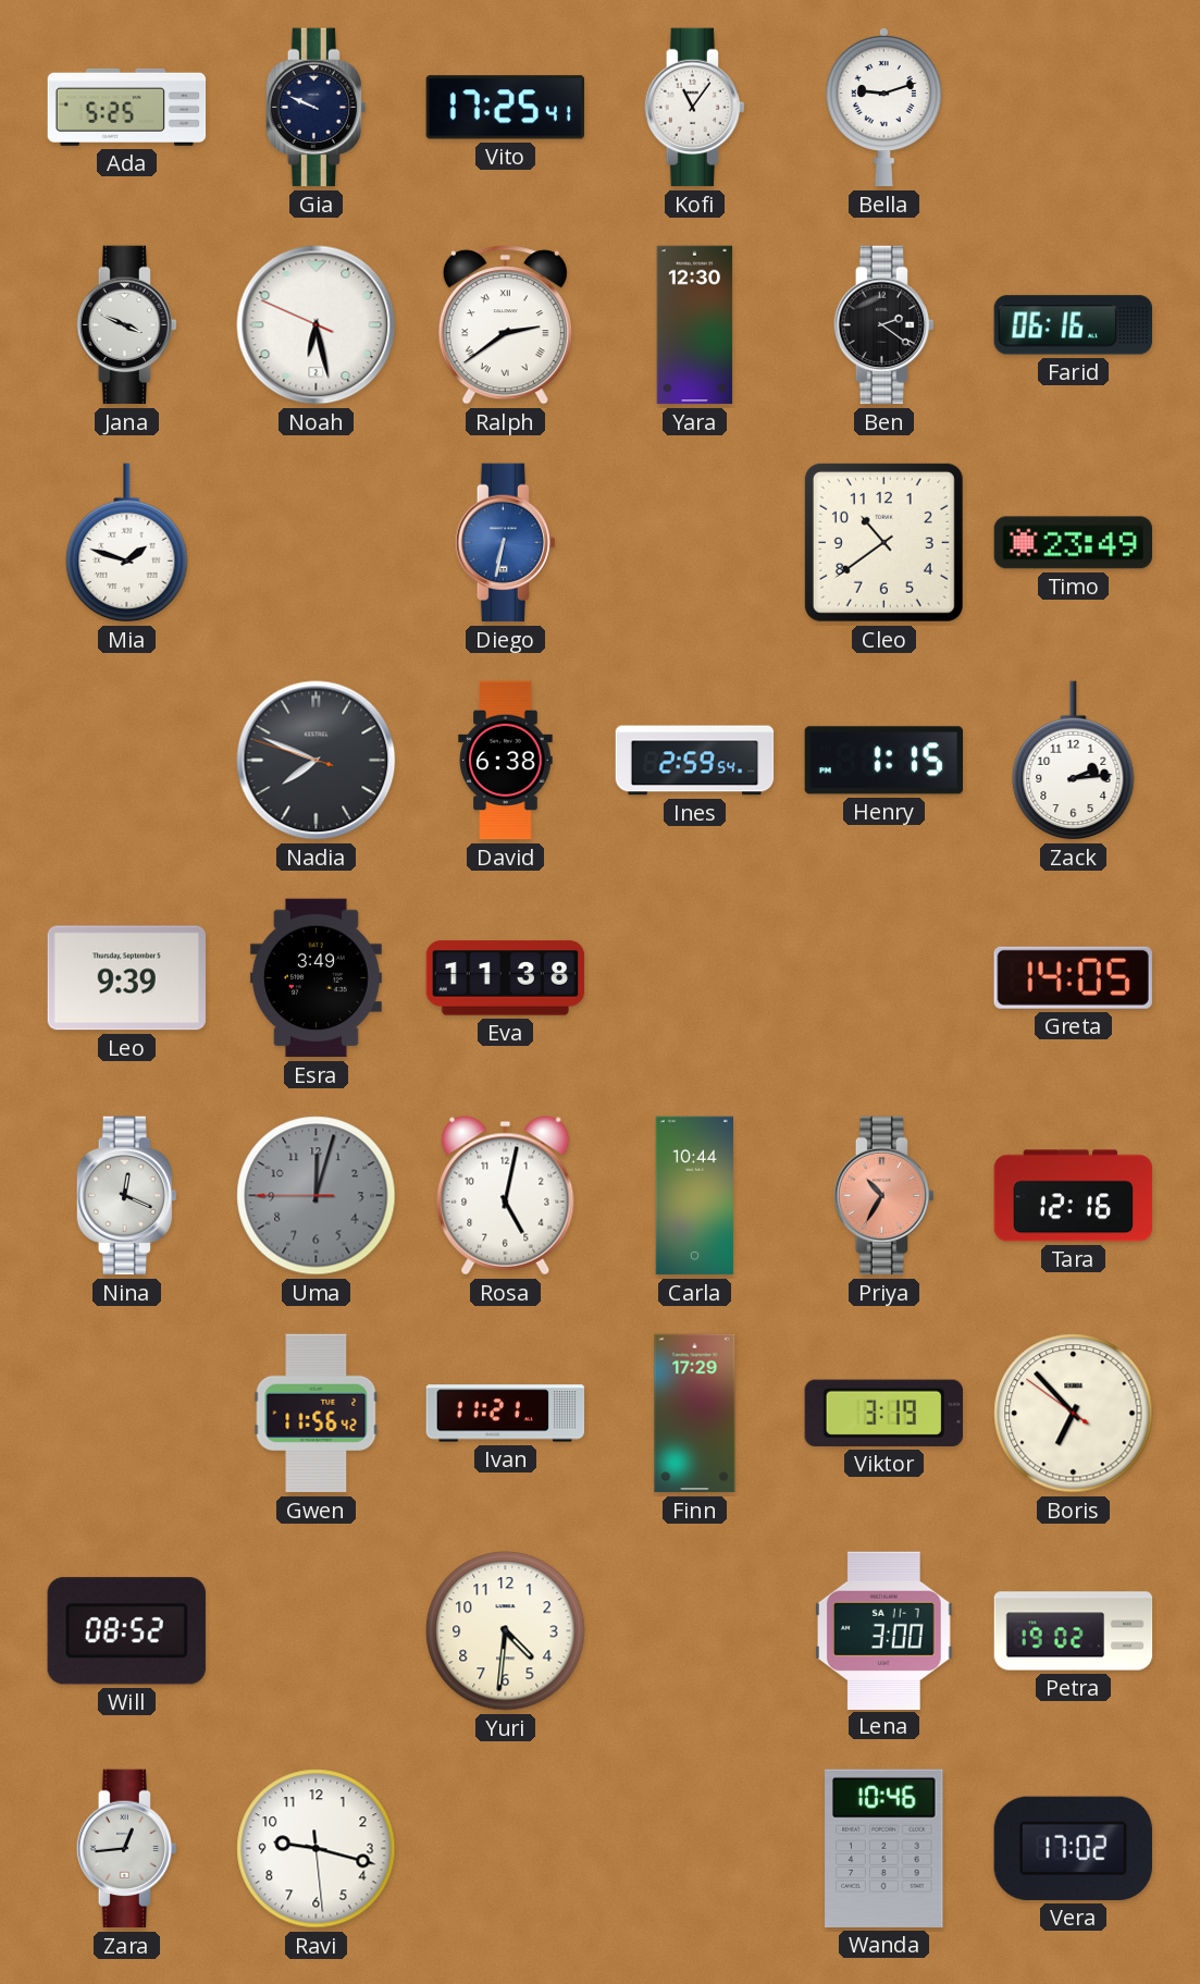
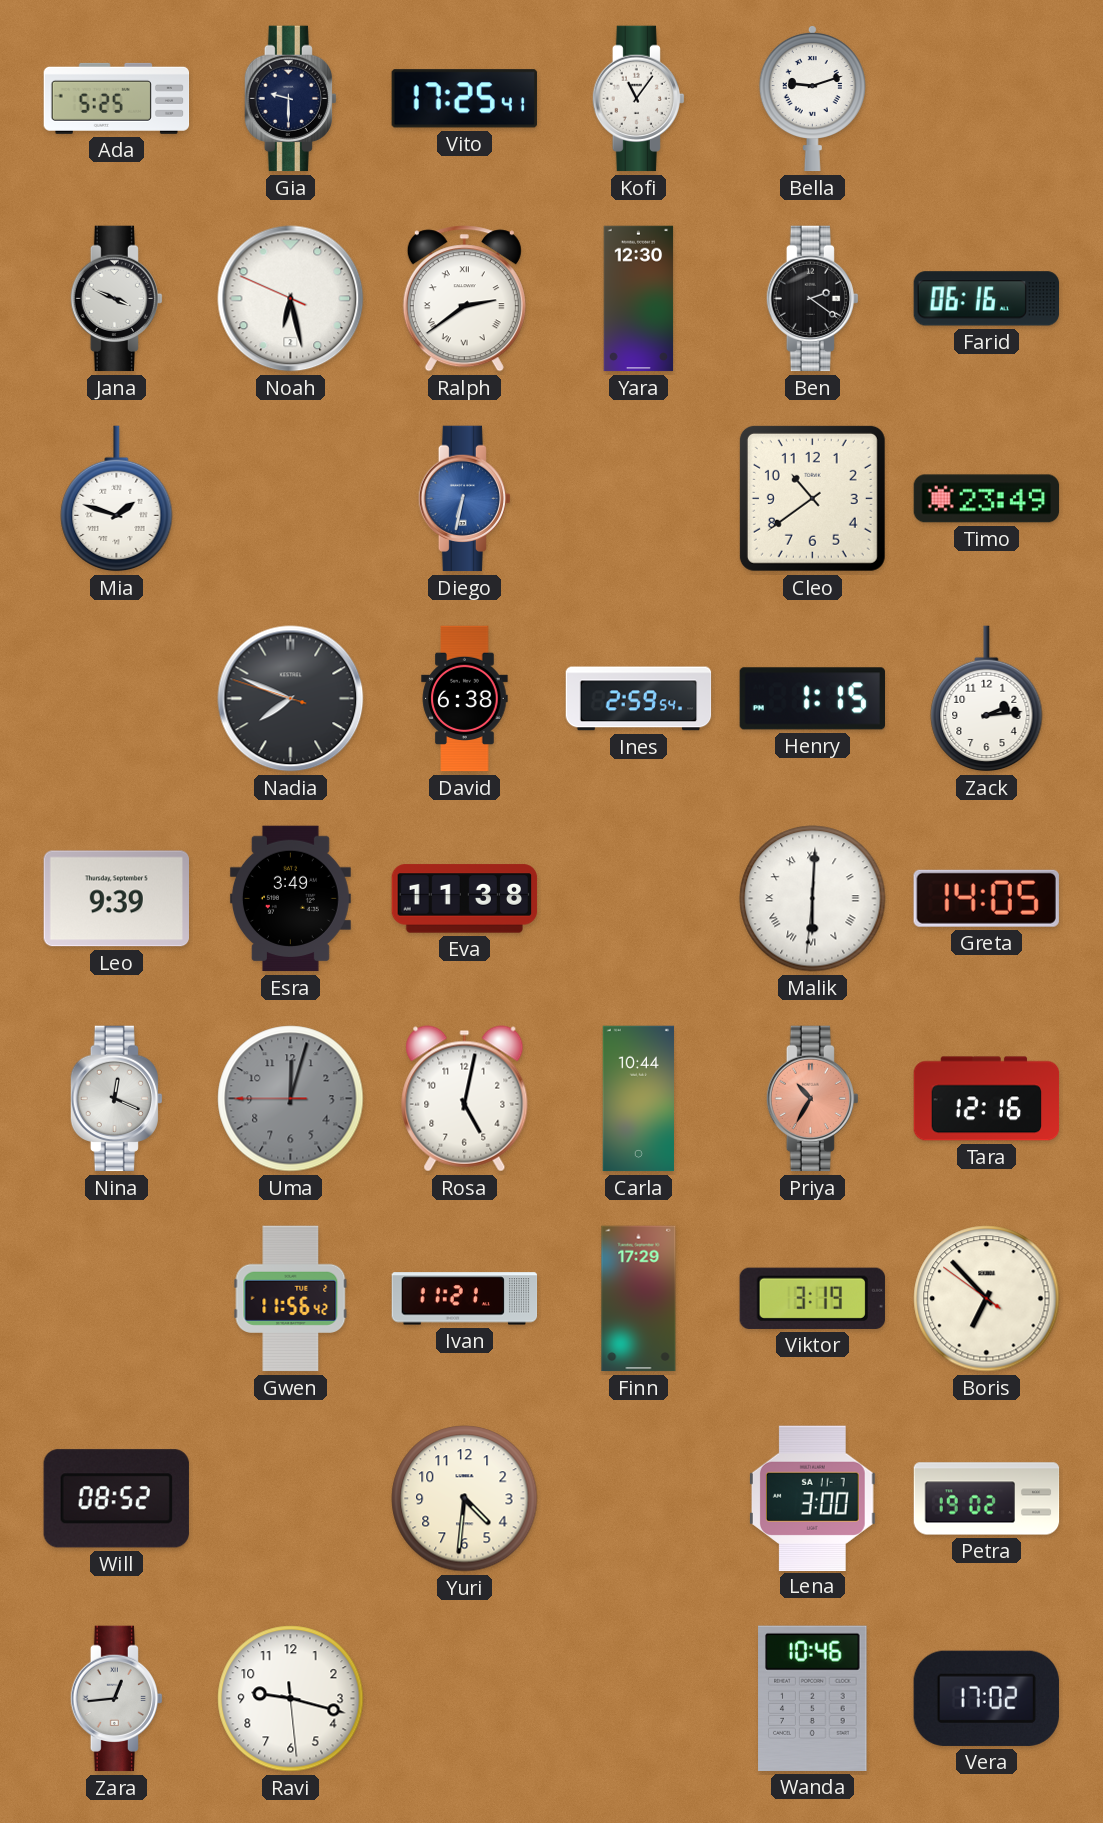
Gia: 9:49 -> 9:30 (290, 99)
Malik: none -> 6:00 (813, 899)
